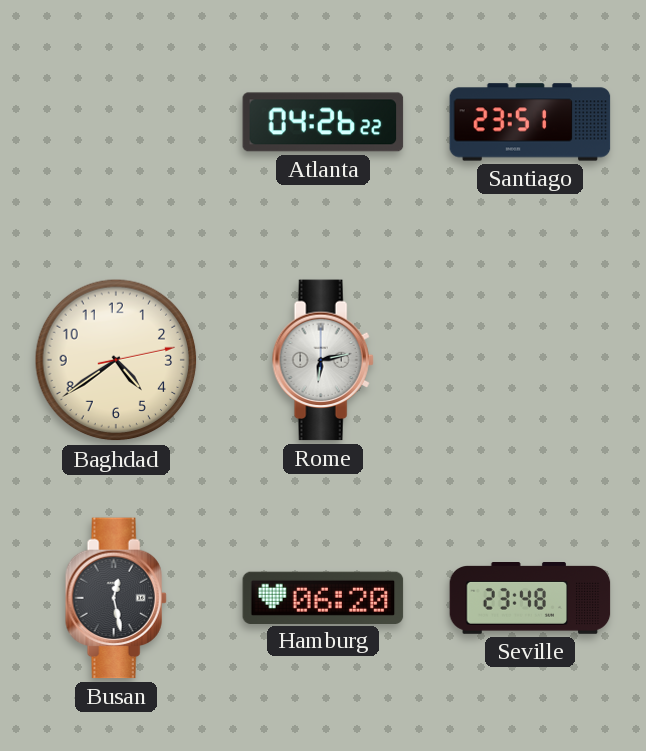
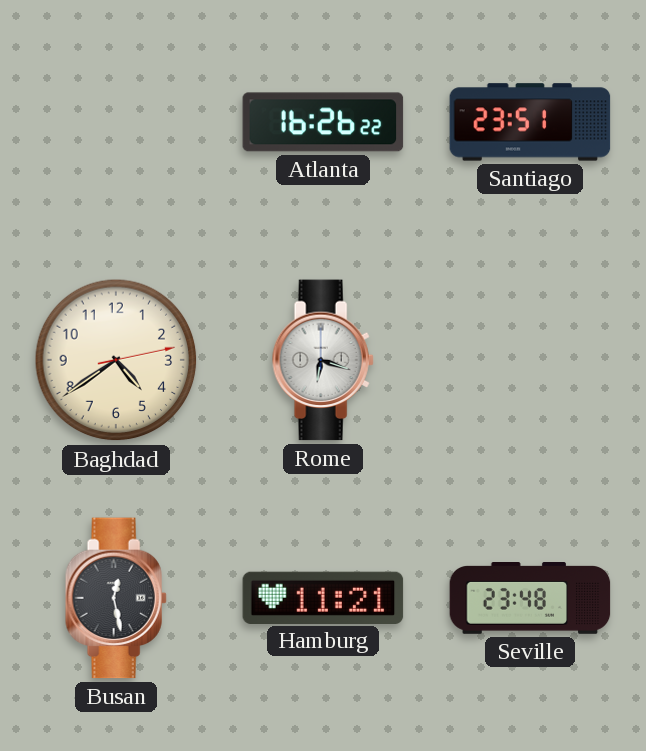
Atlanta: 04:26 -> 16:26 (323, 122)
Rome: 6:13 -> 6:18 (323, 360)
Hamburg: 06:20 -> 11:21 (323, 597)
